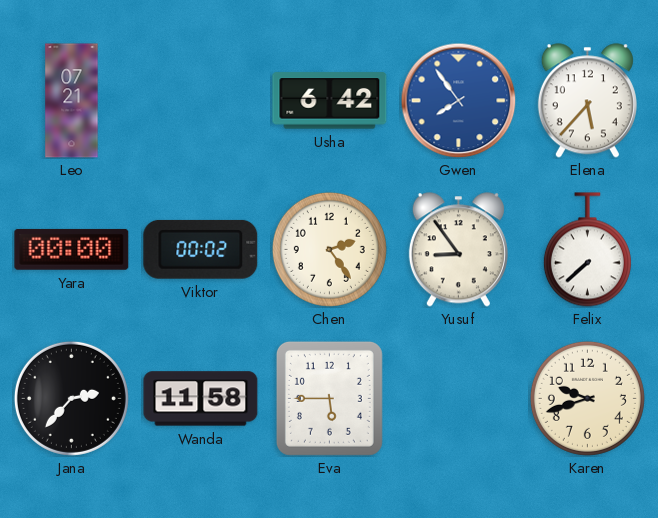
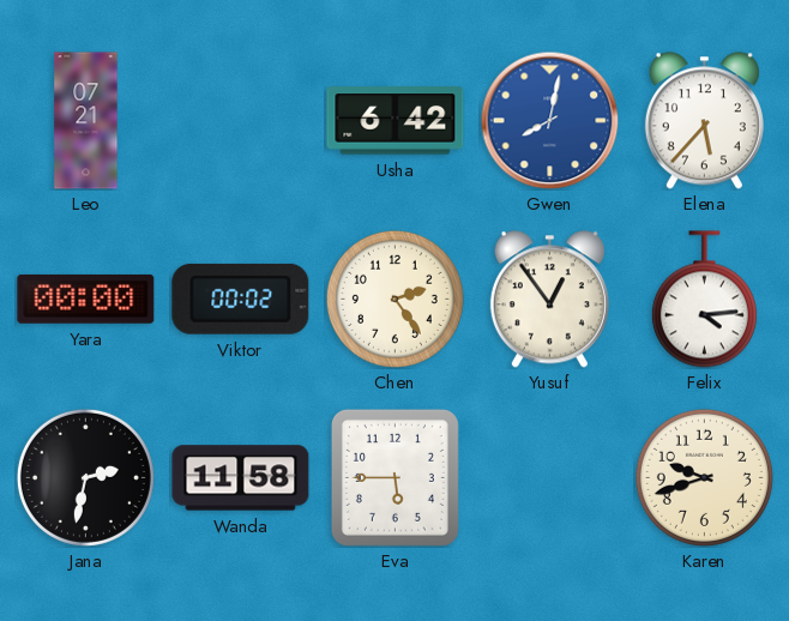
Gwen: 7:54 -> 8:02 (549, 120)
Yusuf: 8:54 -> 12:54 (549, 300)
Felix: 7:38 -> 4:14 (704, 300)
Jana: 2:37 -> 2:32 (85, 477)
